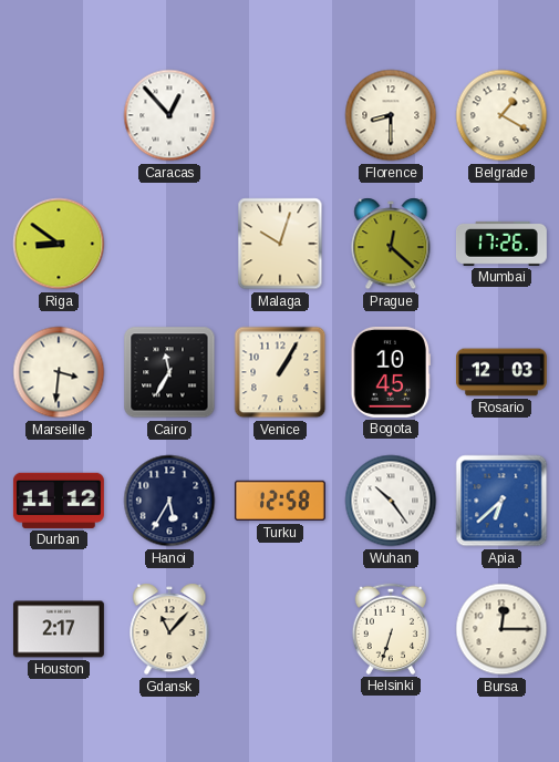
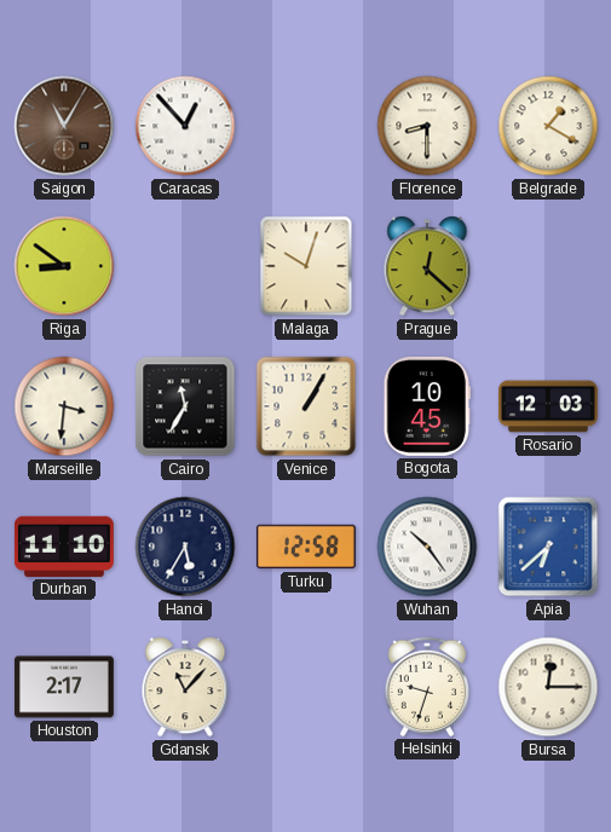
Saigon: none -> 11:05 (64, 126)
Mumbai: 17:26 -> none (501, 244)
Durban: 11:12 -> 11:10 (64, 547)
Helsinki: 6:33 -> 9:33 (426, 687)
